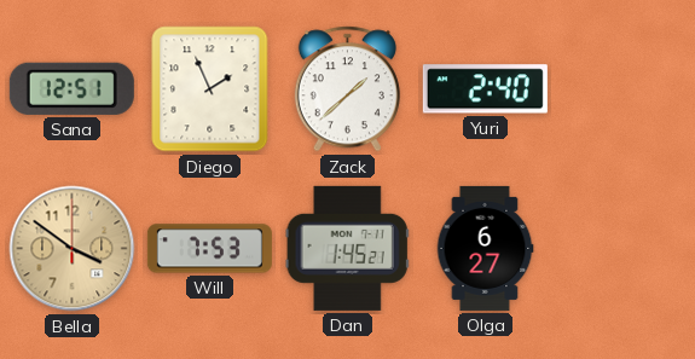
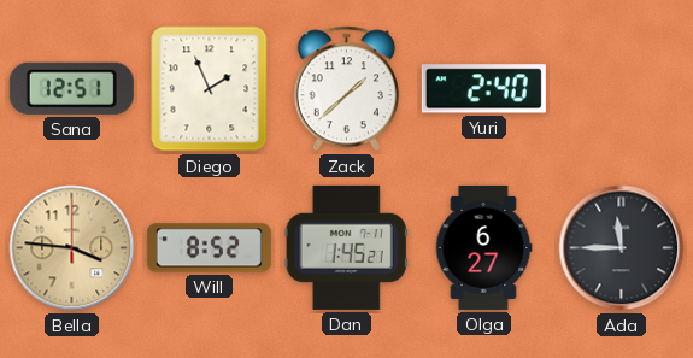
Bella: 3:51 -> 3:46 (72, 248)
Will: 7:53 -> 8:52 (209, 248)
Ada: none -> 11:45 (622, 248)
